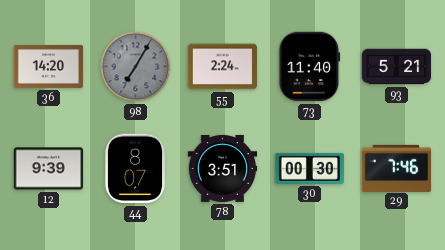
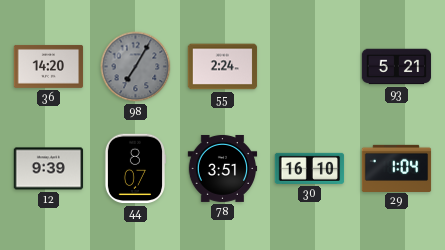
73: 11:40 -> none (310, 67)
30: 00:30 -> 16:10 (310, 168)
29: 7:46 -> 1:04 (397, 168)
